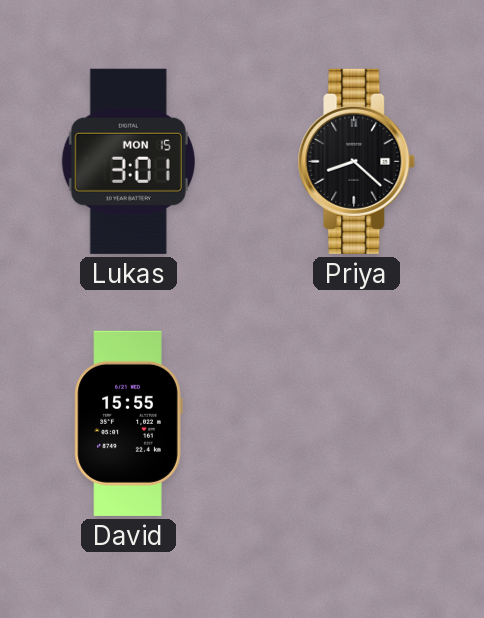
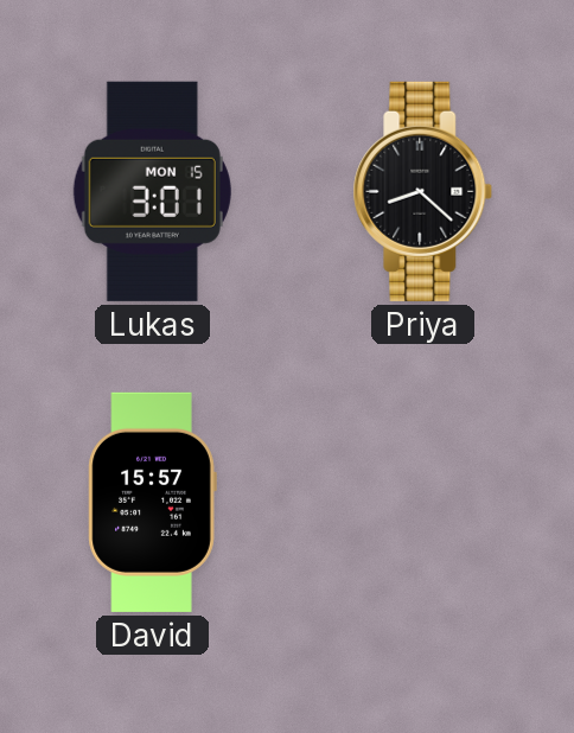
David: 15:55 -> 15:57 (152, 502)
